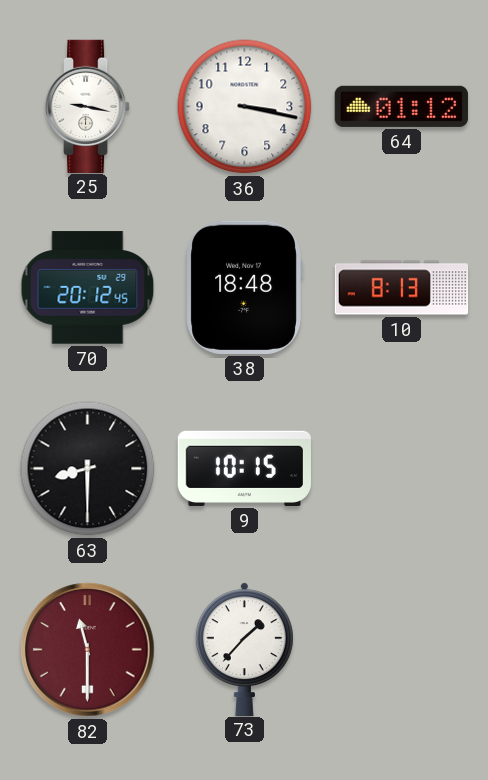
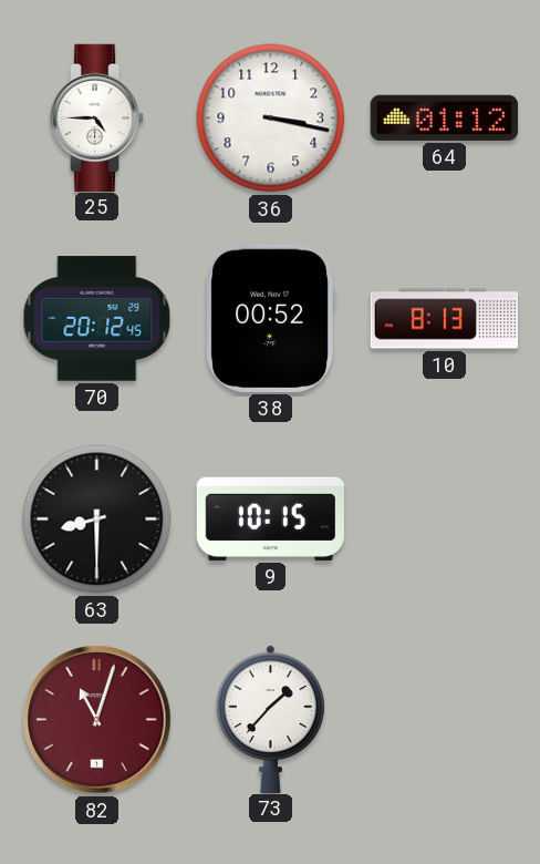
25: 9:17 -> 4:45 (97, 117)
38: 18:48 -> 00:52 (270, 318)
82: 11:30 -> 11:03 (97, 720)
